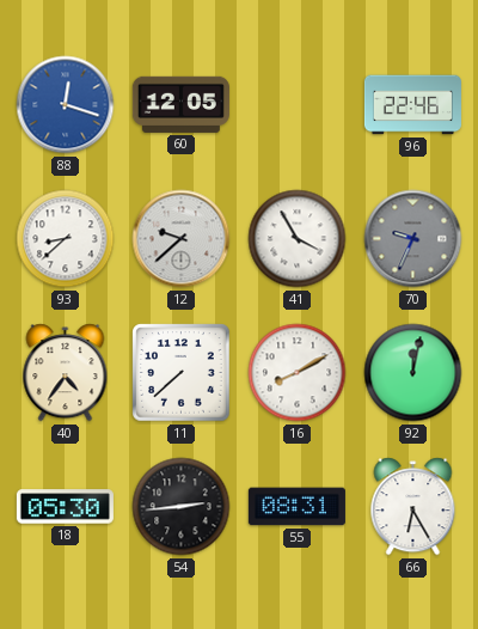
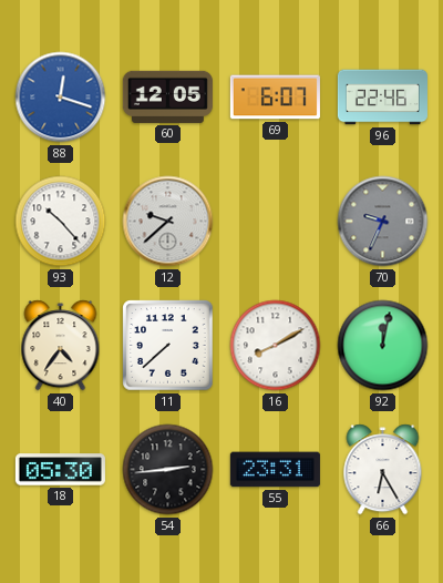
69: none -> 6:07 (275, 98)
93: 8:38 -> 10:23 (61, 222)
41: 3:55 -> none (298, 239)
55: 08:31 -> 23:31 (275, 470)
